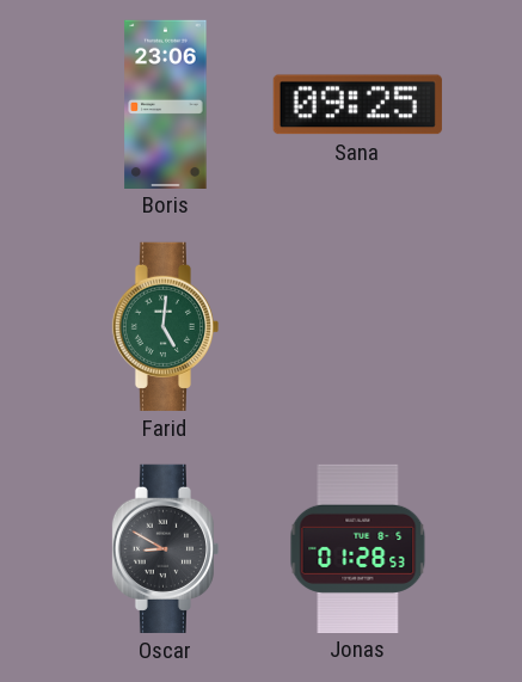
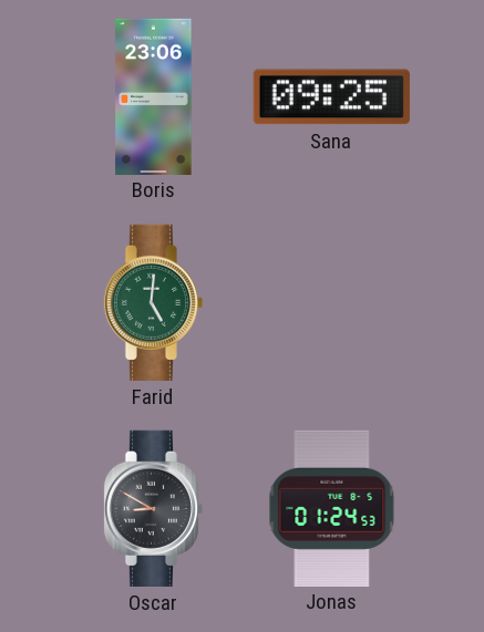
Jonas: 01:28 -> 01:24 (332, 508)
